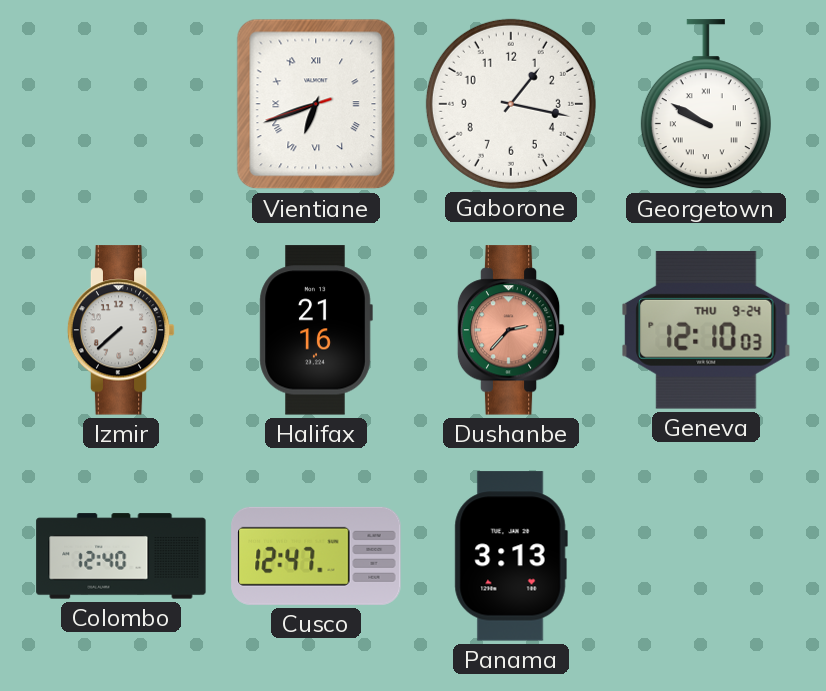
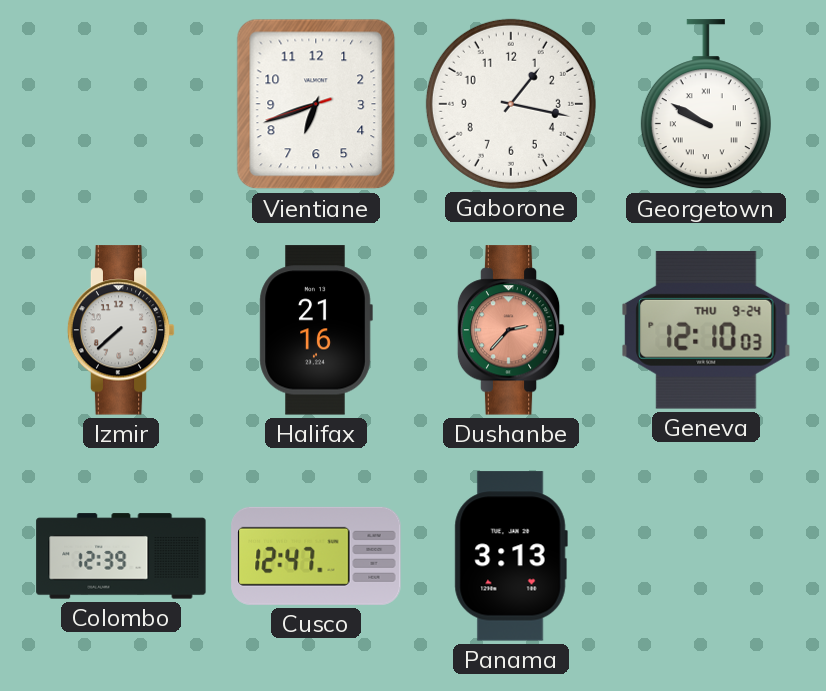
Vientiane numerals: Roman -> Arabic (316, 104)
Colombo: 12:40 -> 12:39 (121, 556)
